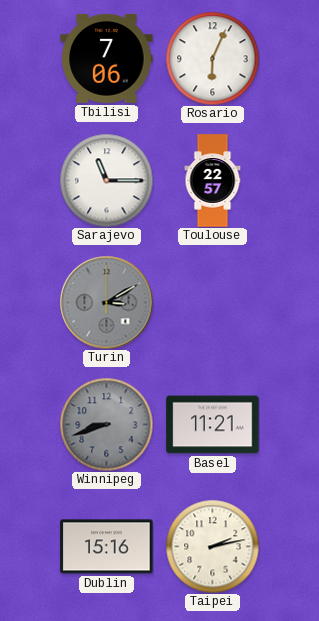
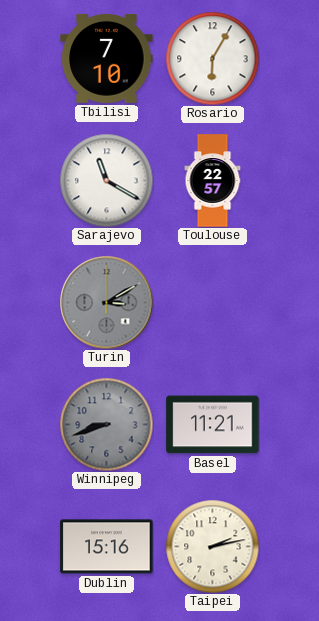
Tbilisi: 7:06 -> 7:10 (107, 58)
Rosario: 6:04 -> 6:05 (212, 58)
Sarajevo: 11:15 -> 11:20 (106, 180)
